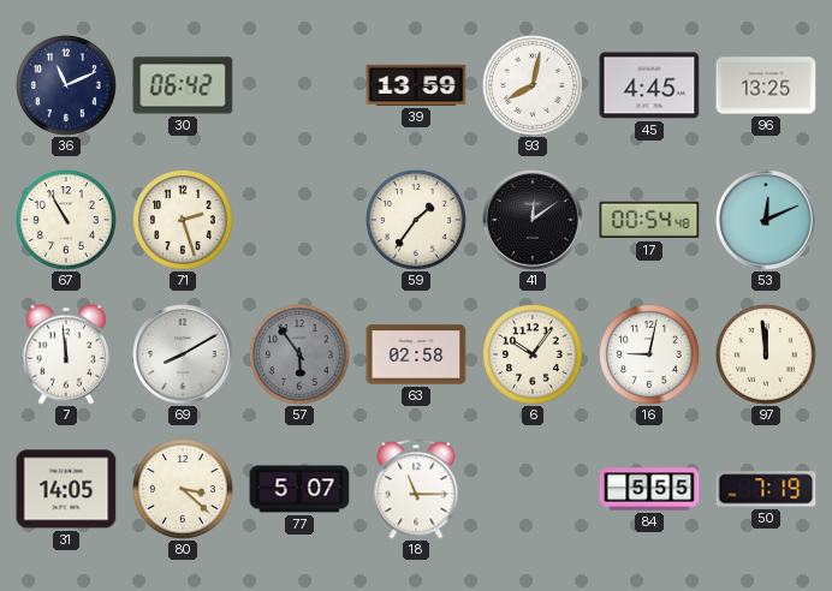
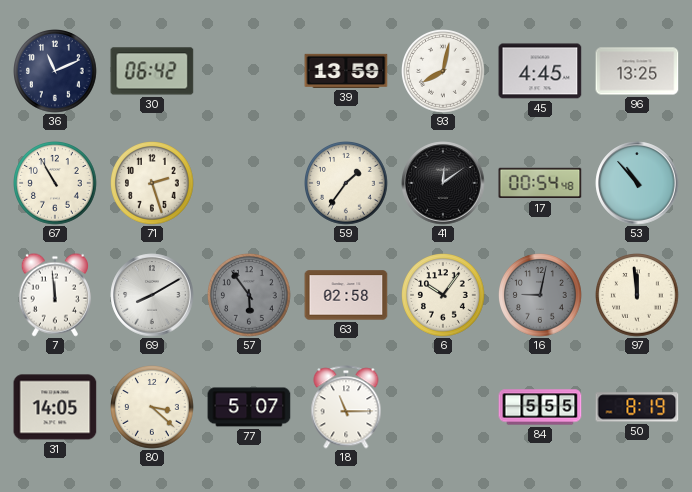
53: 12:11 -> 10:53 (637, 183)
16 dial: white -> grey (541, 296)
50: 7:19 -> 8:19 (637, 407)
